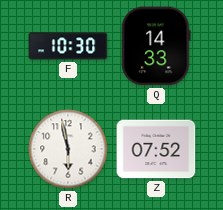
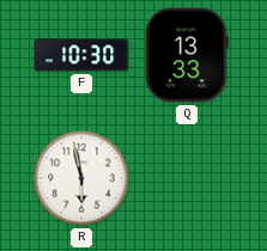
Q: 14:33 -> 13:33 (187, 55)
Z: 07:52 -> none (156, 149)
